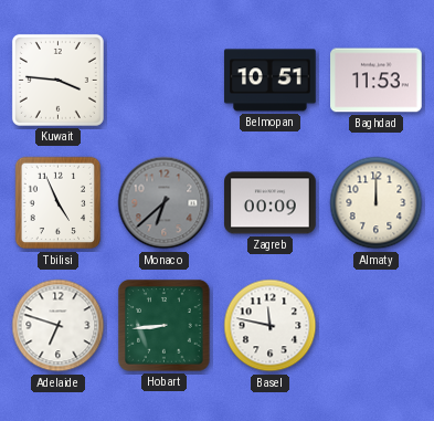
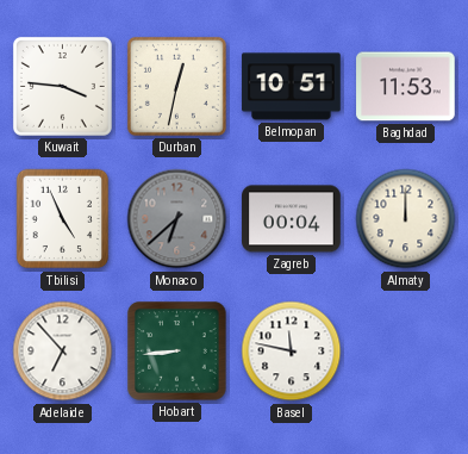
Durban: none -> 12:32 (176, 86)
Zagreb: 00:09 -> 00:04 (292, 219)
Adelaide: 6:48 -> 6:53 (63, 352)
